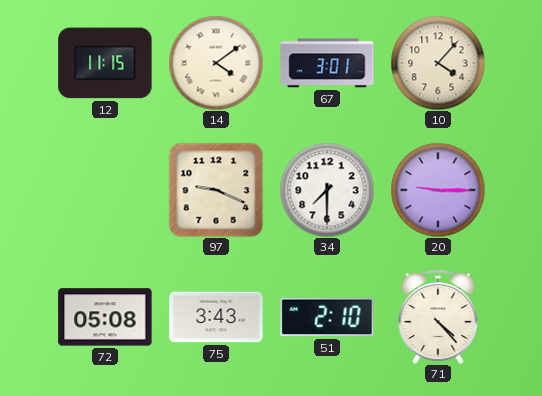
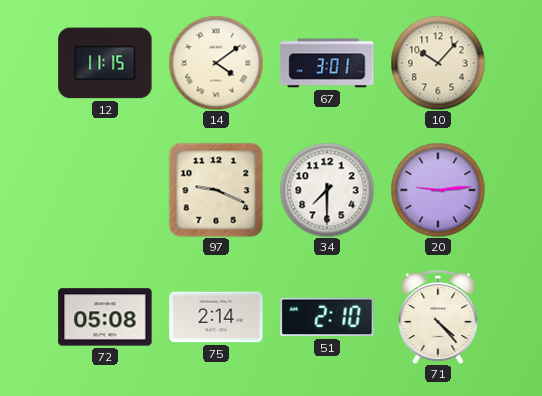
10: 4:07 -> 10:07 (438, 63)
20: 9:15 -> 9:14 (438, 190)
75: 3:43 -> 2:14 (216, 317)
